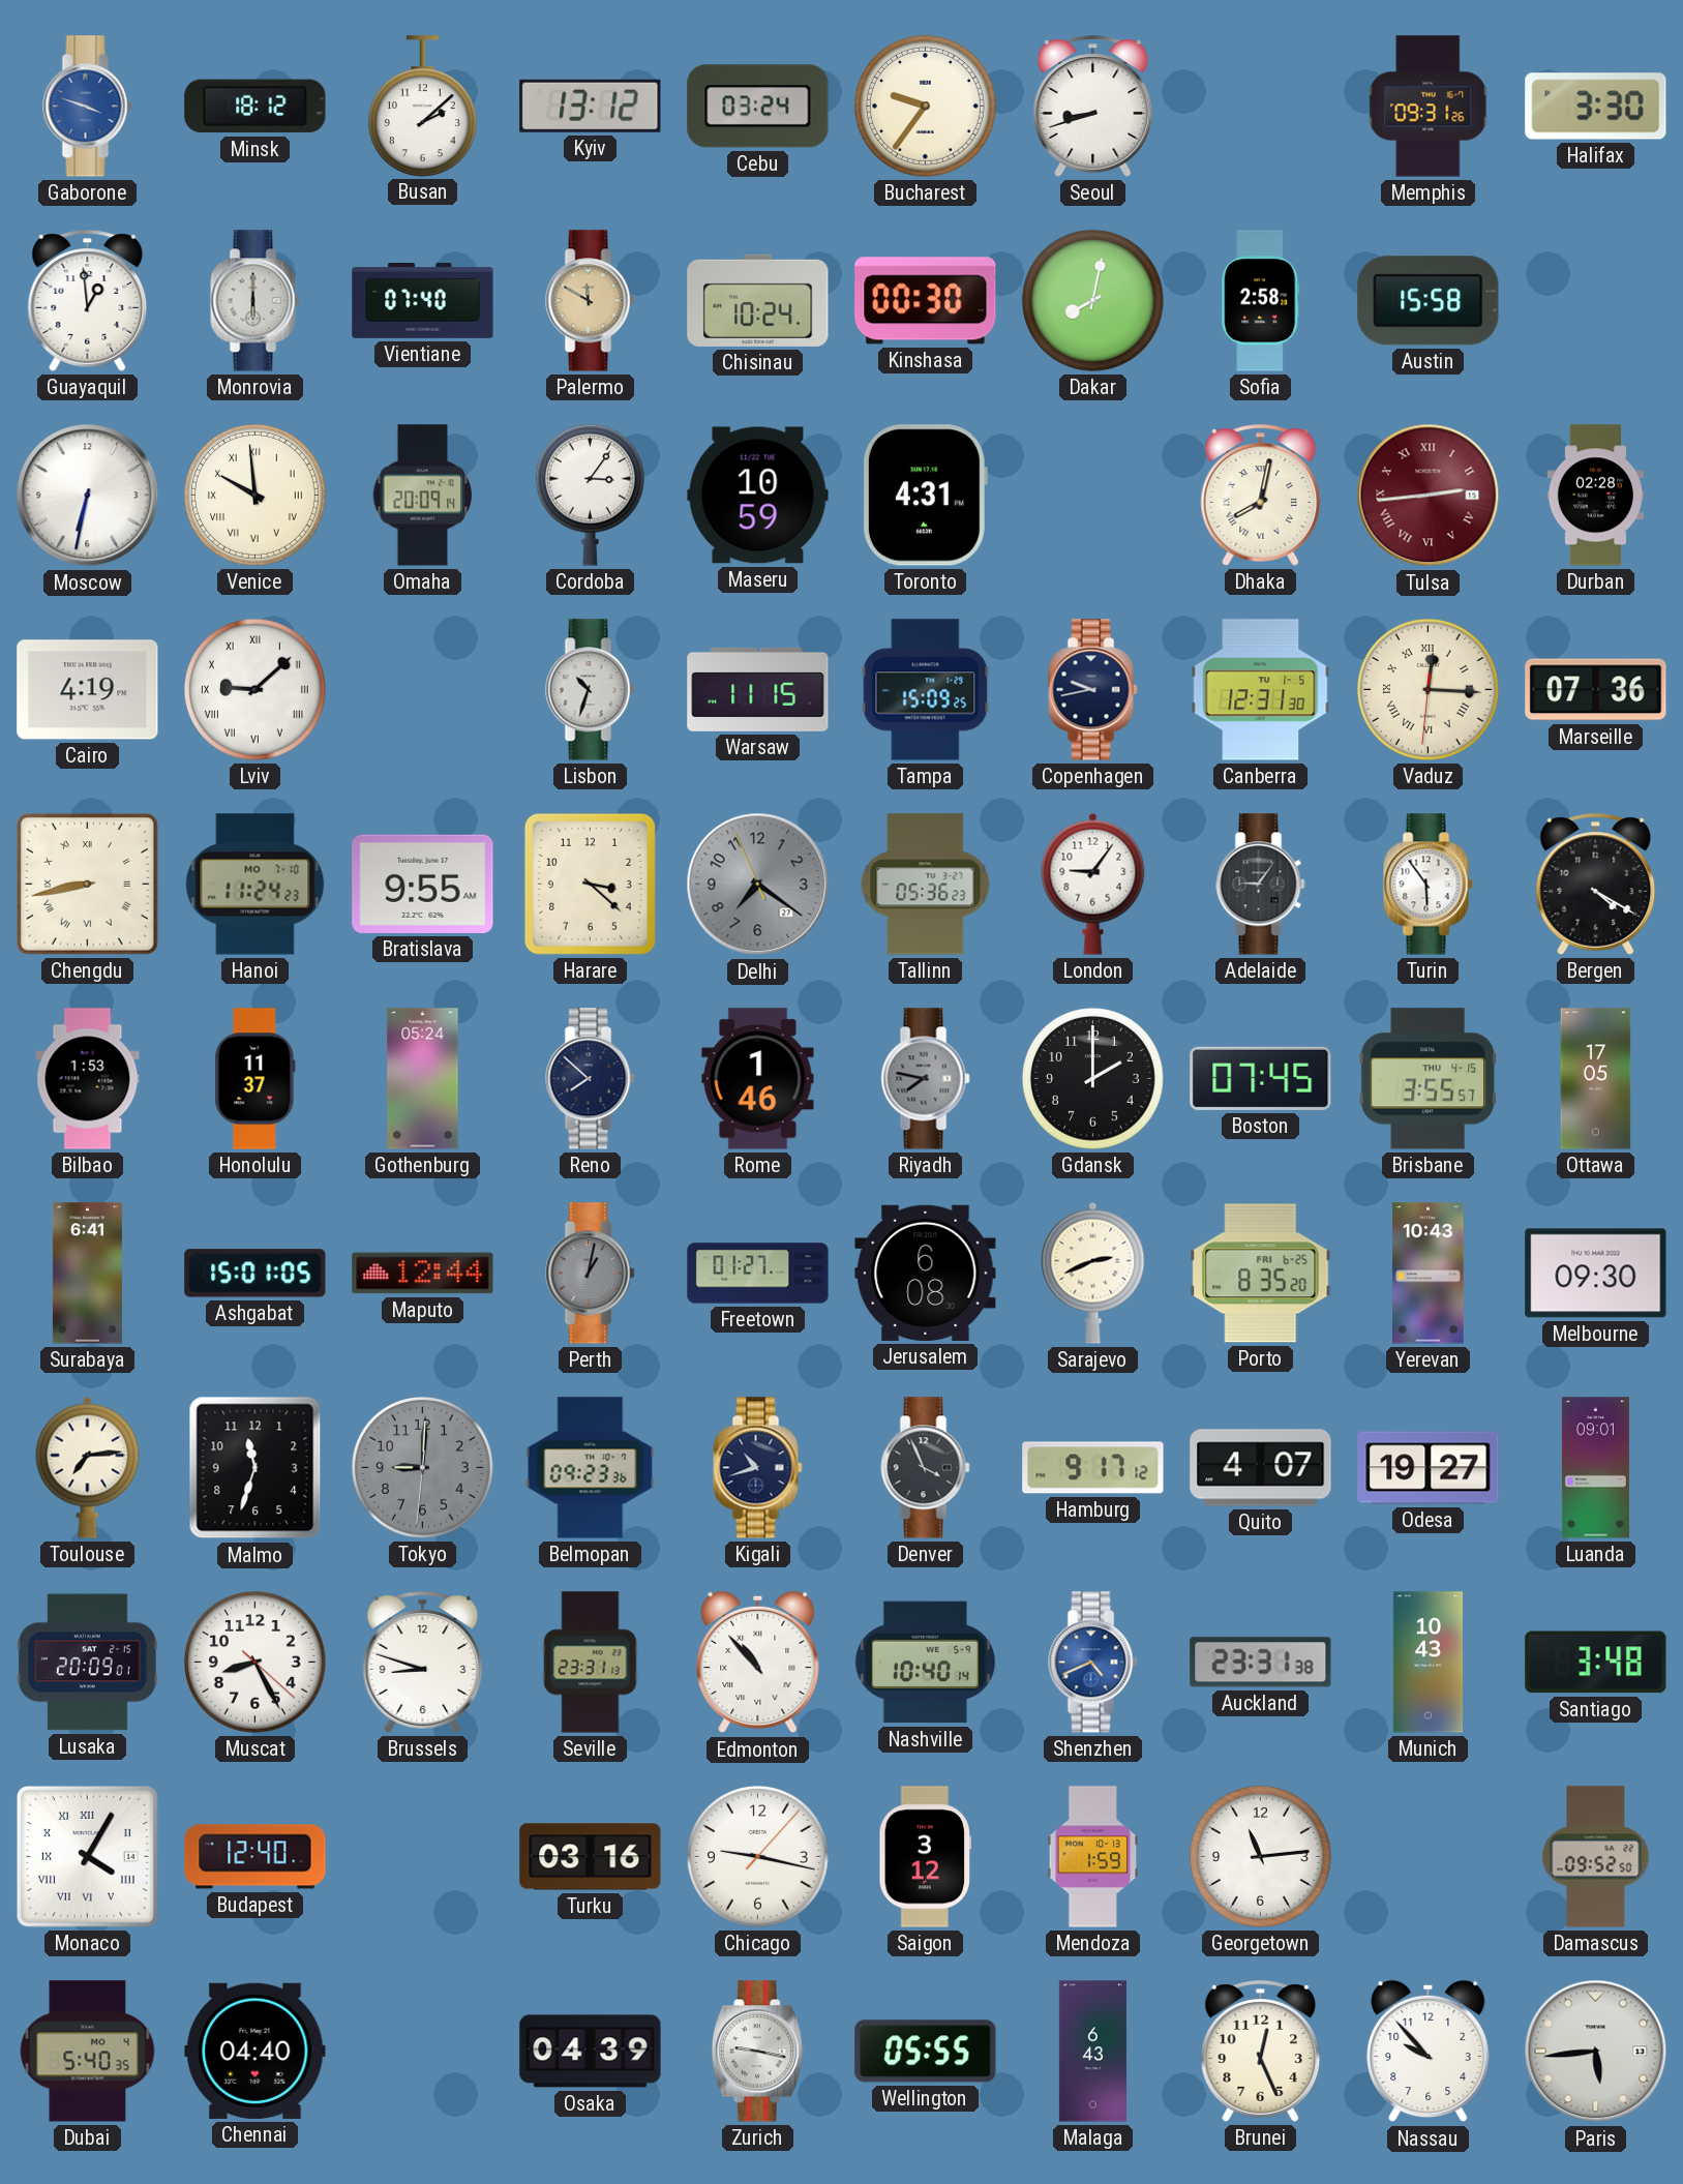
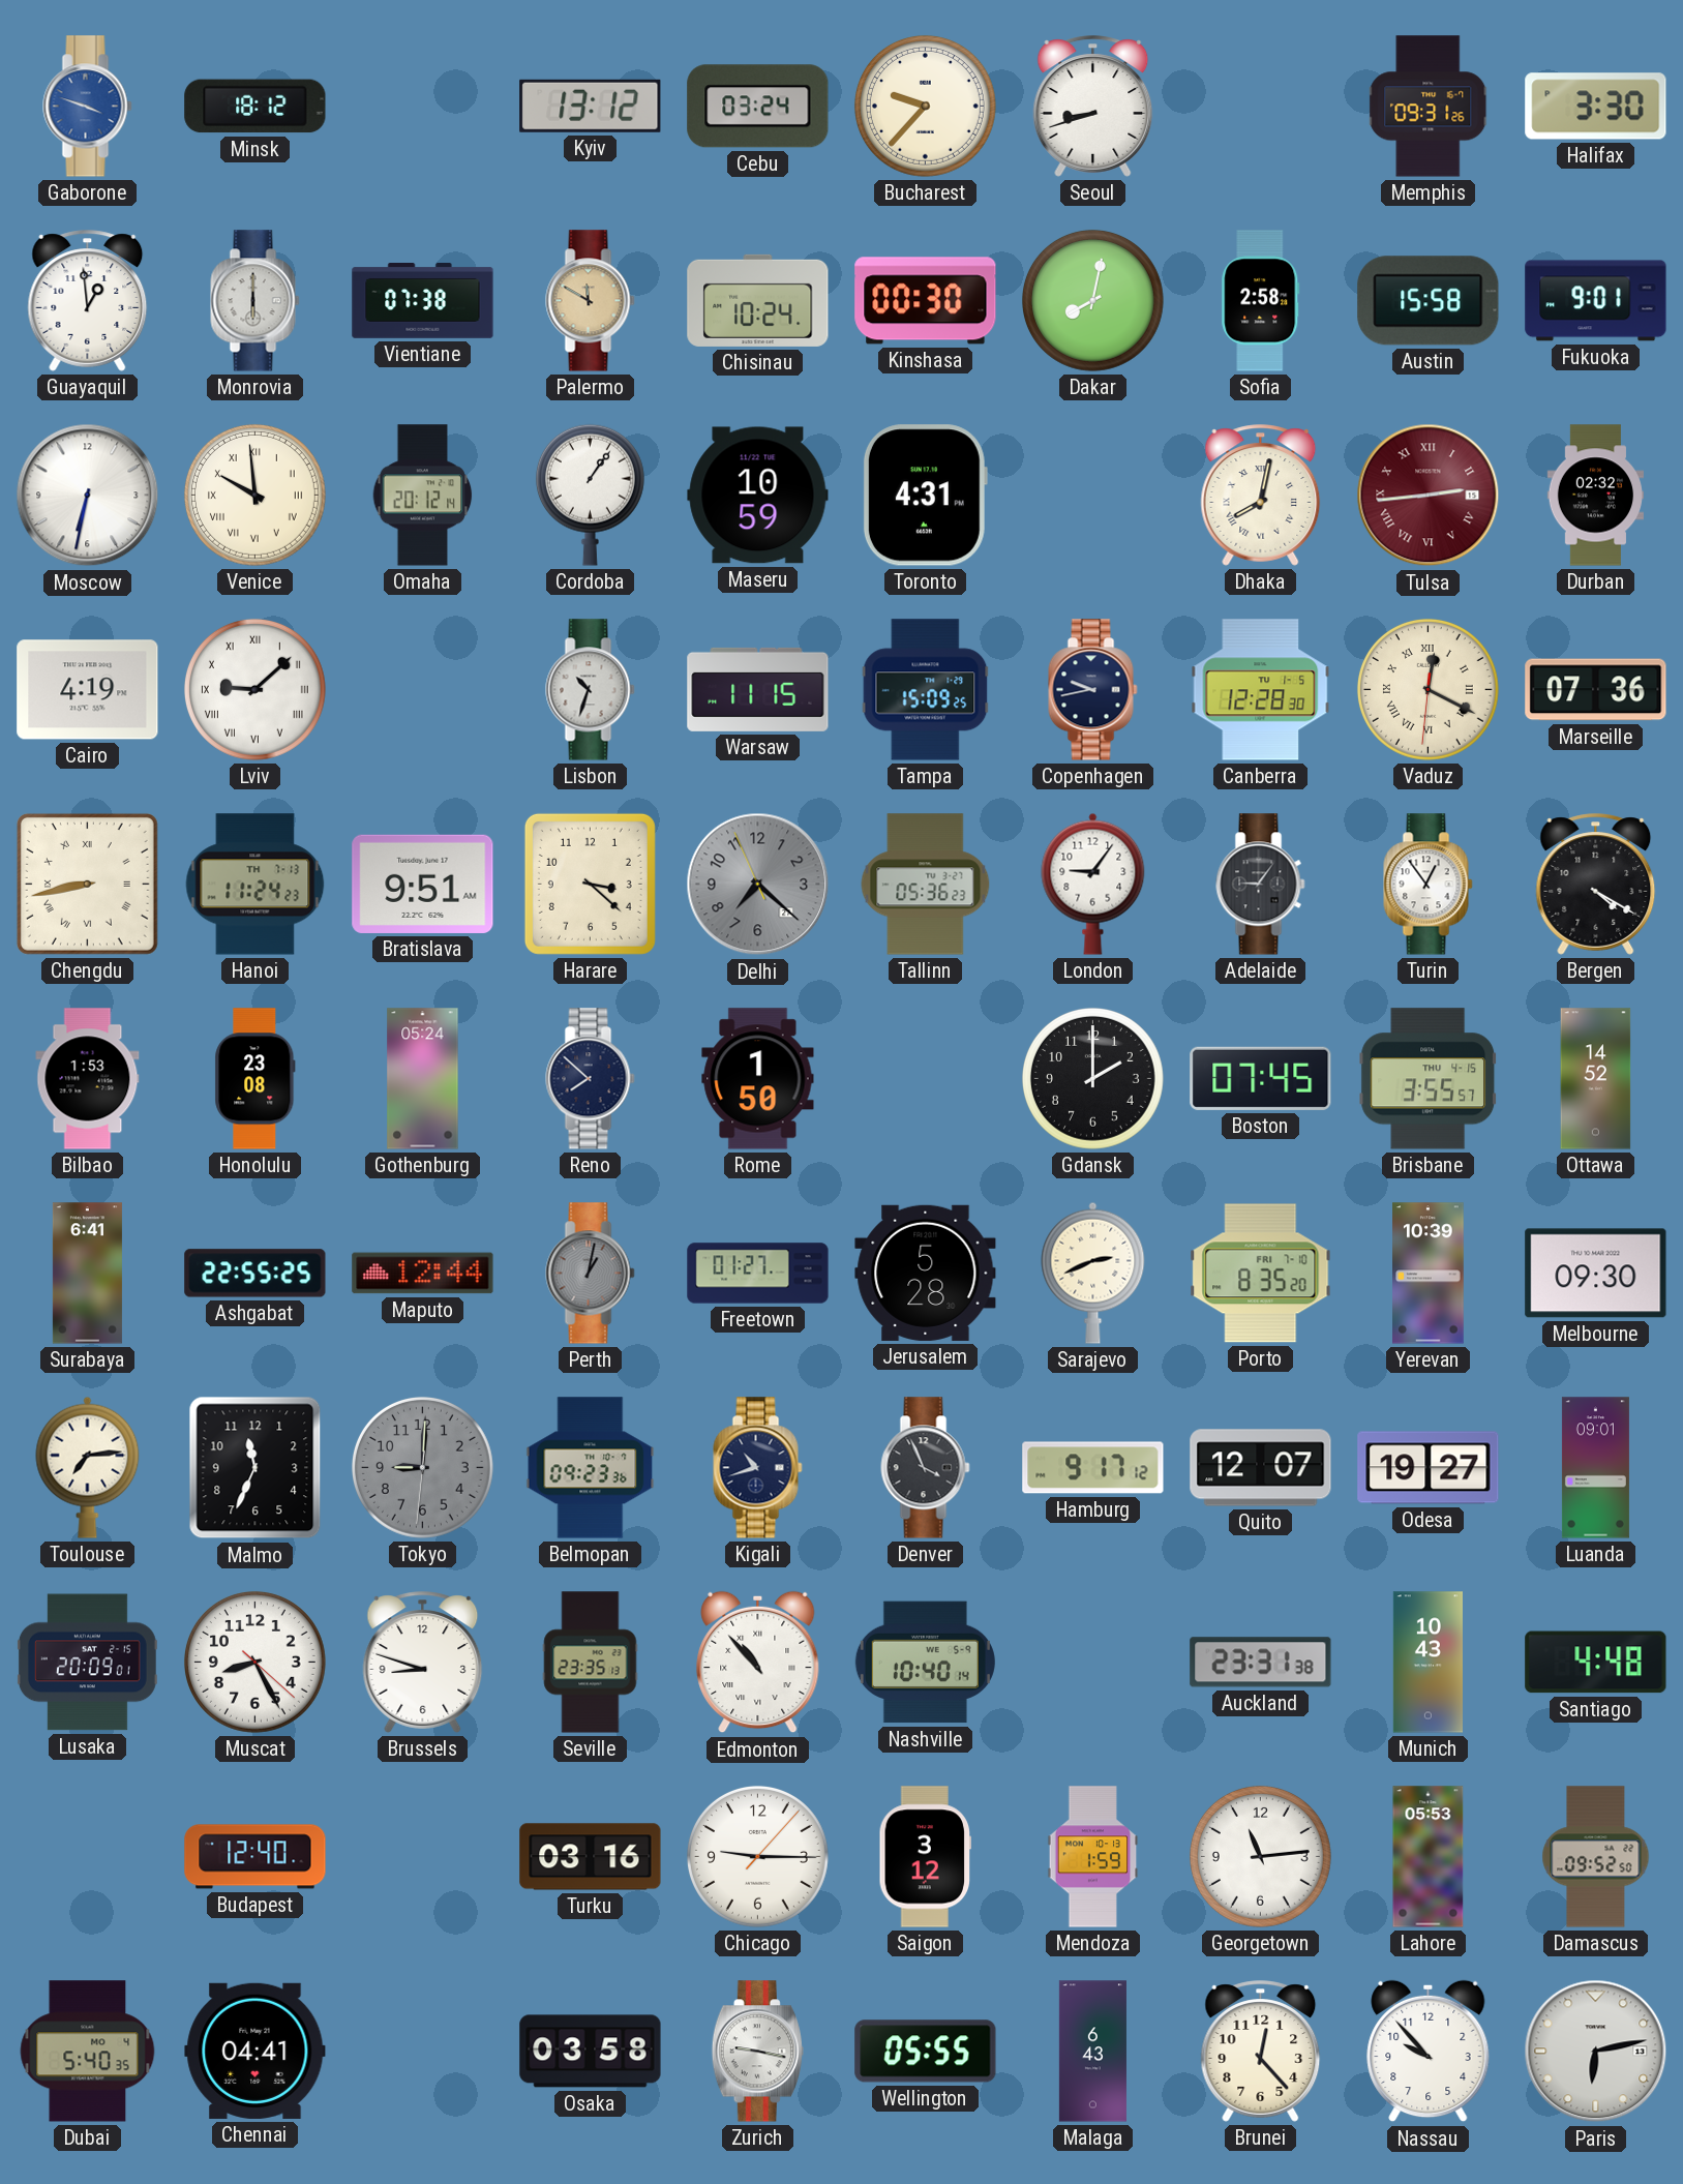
Busan: 2:08 -> none (422, 106)
Bucharest: 9:36 -> 9:37 (925, 106)
Vientiane: 07:40 -> 07:38 (423, 301)
Fukuoka: none -> 9:01 (1596, 301)
Omaha: 20:09 -> 20:12 (423, 496)
Cordoba: 3:06 -> 1:06 (590, 495)
Durban: 02:28 -> 02:32 (1596, 496)
Canberra: 12:31 -> 12:28 (1261, 690)
Vaduz: 12:15 -> 12:19 (1427, 689)
Hanoi date: MO 7-10 -> TH 7-13 (256, 885)
Bratislava: 9:55 -> 9:51 (423, 884)
Delhi: 7:20 -> 7:21 (758, 885)
Turin: 5:54 -> 12:54 (1429, 885)
Honolulu: 11:37 -> 23:08 (256, 1079)
Rome: 1:46 -> 1:50 (758, 1079)
Riyadh: 7:47 -> none (926, 1079)
Ottawa: 17:05 -> 14:52 (1596, 1079)
Ashgabat: 15:01 -> 22:55 (256, 1274)
Jerusalem: 6:08 -> 5:28 (926, 1273)
Porto date: FRI 6-25 -> FRI 7-10 (1261, 1274)
Yerevan: 10:43 -> 10:39 (1429, 1274)
Malmo: 11:33 -> 11:34 (256, 1468)
Quito: 4:07 -> 12:07 (1261, 1468)
Seville: 23:31 -> 23:35 (591, 1663)
Shenzhen: 4:41 -> none (1093, 1663)
Santiago: 3:48 -> 4:48 (1596, 1663)
Monaco: 4:05 -> none (87, 1856)
Chicago: 9:17 -> 9:15 (757, 1856)
Lahore: none -> 05:53 (1429, 1857)
Chennai: 04:40 -> 04:41 (256, 2051)
Osaka: 04:39 -> 03:58 (591, 2052)
Brunei: 12:26 -> 12:23 (1261, 2052)
Paris: 5:44 -> 6:13 (1596, 2052)
